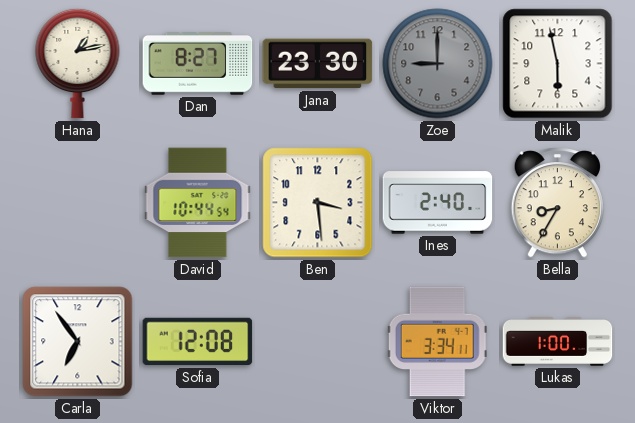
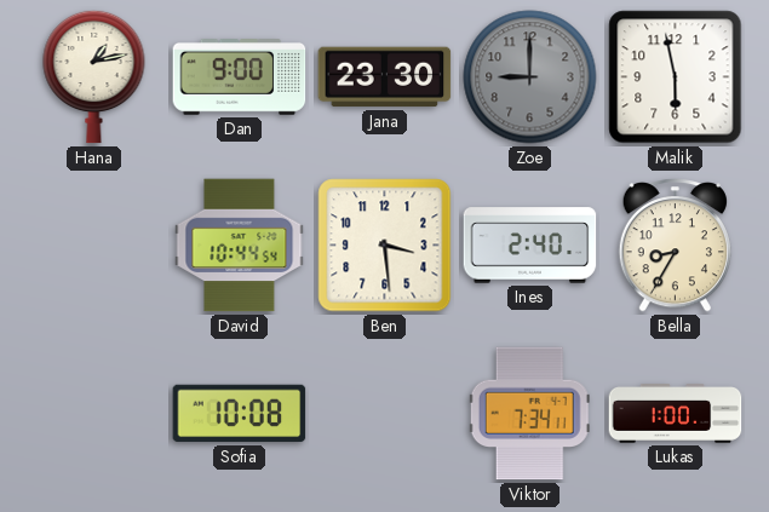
Dan: 8:27 -> 9:00 (240, 77)
Carla: 6:54 -> none (78, 342)
Sofia: 12:08 -> 10:08 (240, 414)
Viktor: 3:34 -> 7:34 (529, 414)
